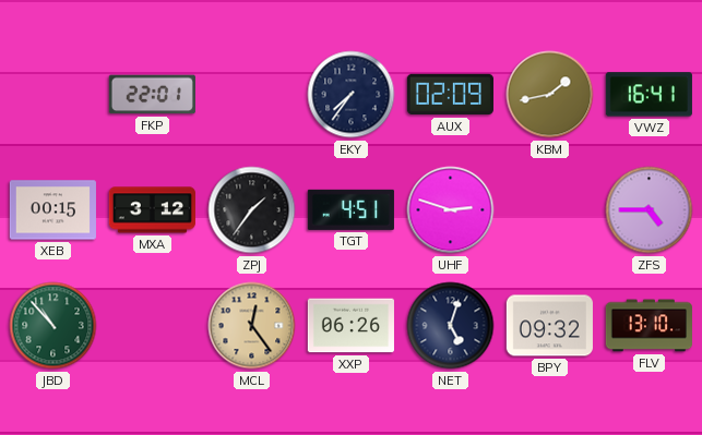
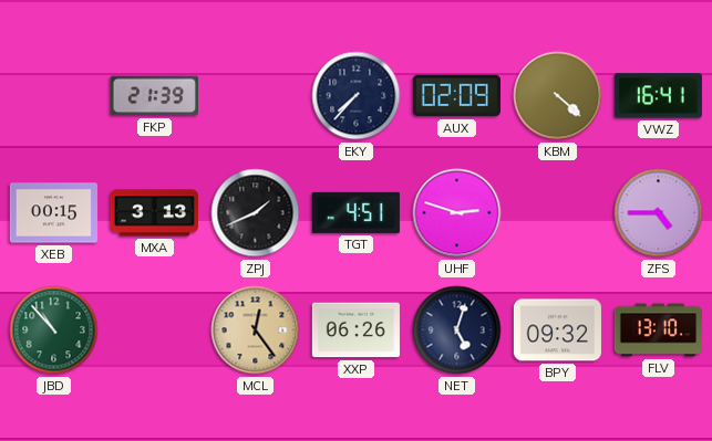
FKP: 22:01 -> 21:39 (154, 96)
EKY: 7:36 -> 7:37 (357, 96)
KBM: 1:43 -> 4:22 (558, 96)
MXA: 3:12 -> 3:13 (154, 213)
ZPJ: 1:36 -> 1:41 (256, 213)
